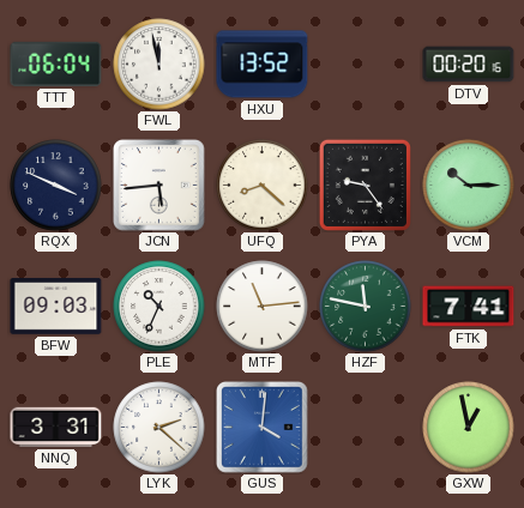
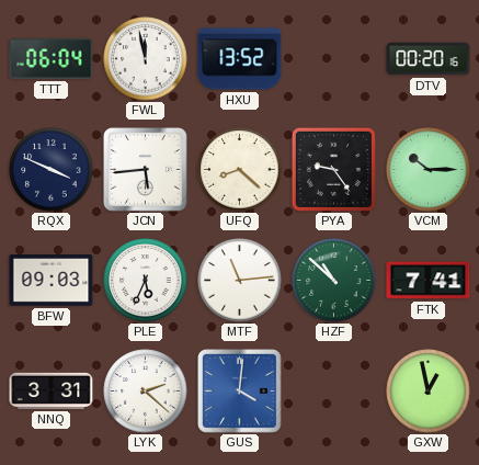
PLE: 10:34 -> 5:34 (146, 281)
HZF: 11:47 -> 10:52 (334, 281)
